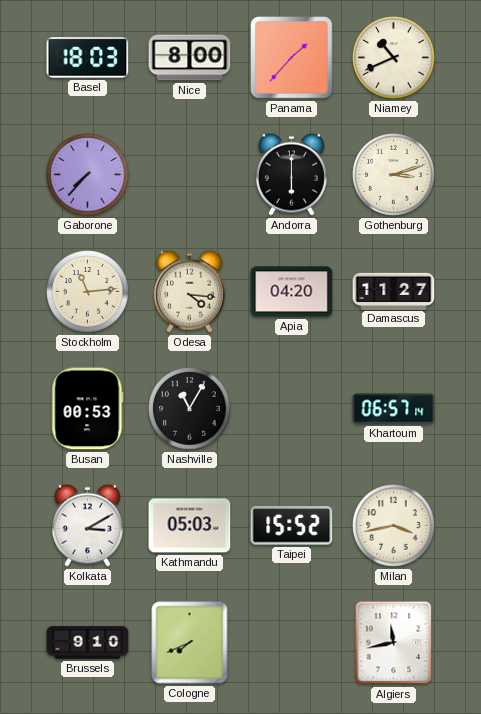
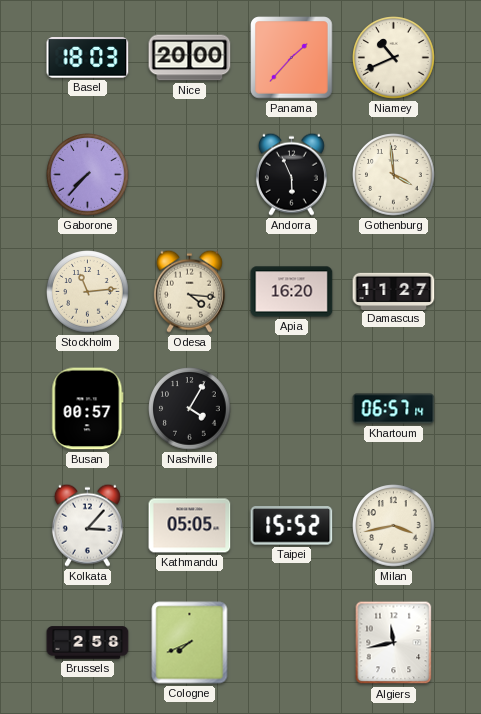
Nice: 8:00 -> 20:00 (190, 58)
Andorra: 6:00 -> 5:56 (291, 174)
Gothenburg: 3:12 -> 3:59 (394, 175)
Apia: 04:20 -> 16:20 (292, 292)
Busan: 00:53 -> 00:57 (88, 409)
Nashville: 11:05 -> 4:05 (190, 409)
Kolkata: 3:10 -> 3:07 (87, 525)
Kathmandu: 05:03 -> 05:05 (190, 526)
Brussels: 9:10 -> 2:58 (88, 643)
